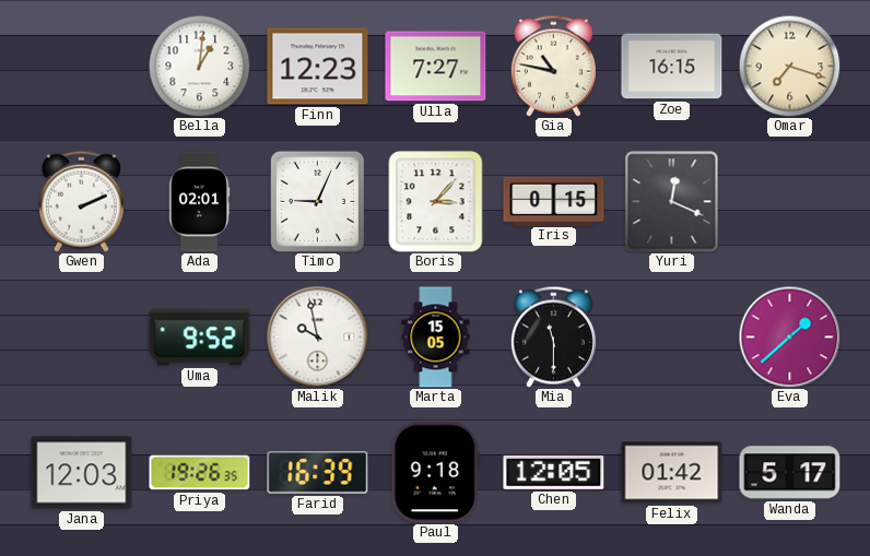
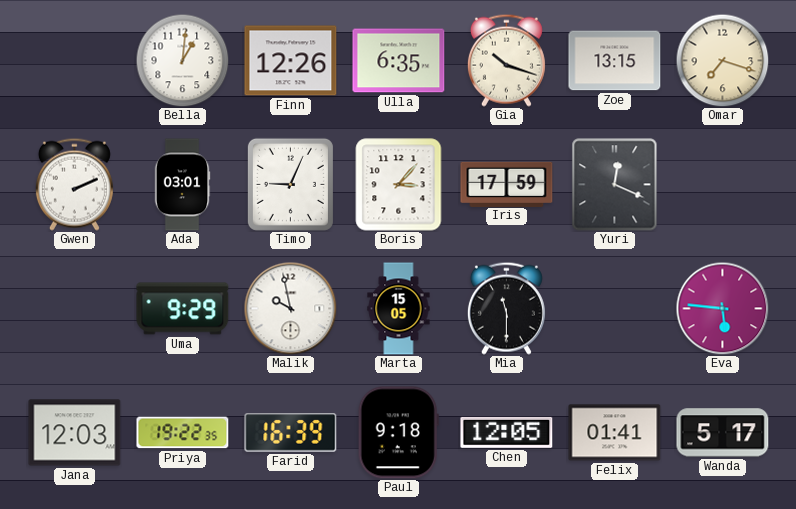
Finn: 12:23 -> 12:26 (291, 61)
Ulla: 7:27 -> 6:35 (399, 61)
Gia: 10:47 -> 10:18 (506, 60)
Zoe: 16:15 -> 13:15 (615, 61)
Ada: 02:01 -> 03:01 (182, 185)
Iris: 0:15 -> 17:59 (507, 184)
Uma: 9:52 -> 9:29 (183, 309)
Eva: 1:38 -> 5:46 (722, 308)
Priya: 19:26 -> 19:22 (183, 433)
Felix: 01:42 -> 01:41 (615, 433)
